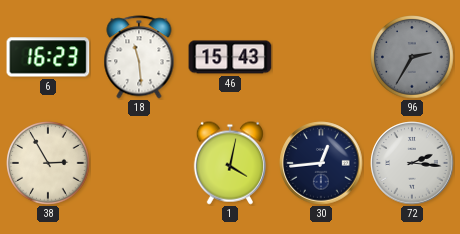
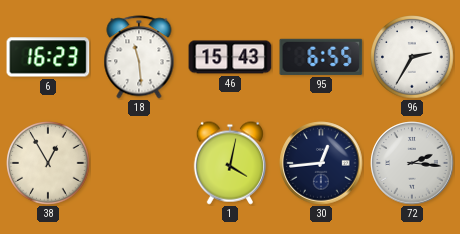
95: none -> 6:55 (321, 57)
96 dial: grey -> white (413, 58)
38: 2:55 -> 12:55 (49, 164)
